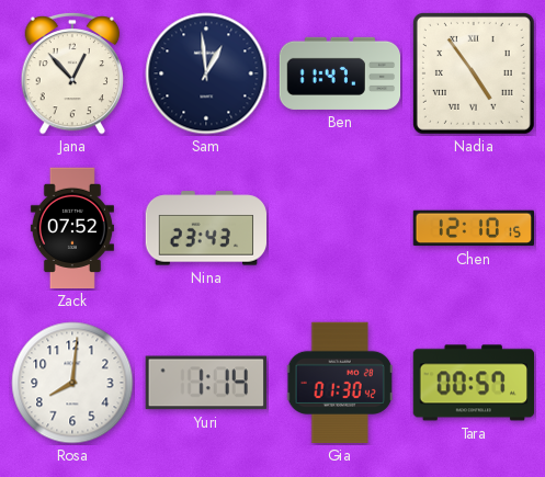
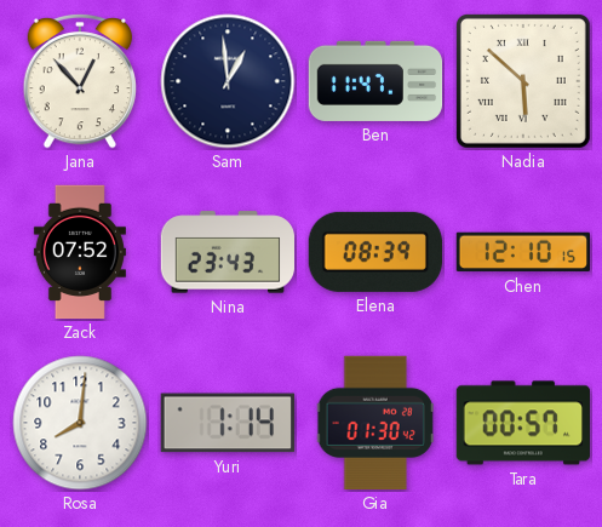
Nadia: 4:54 -> 5:52 (523, 81)
Elena: none -> 08:39 (374, 252)
